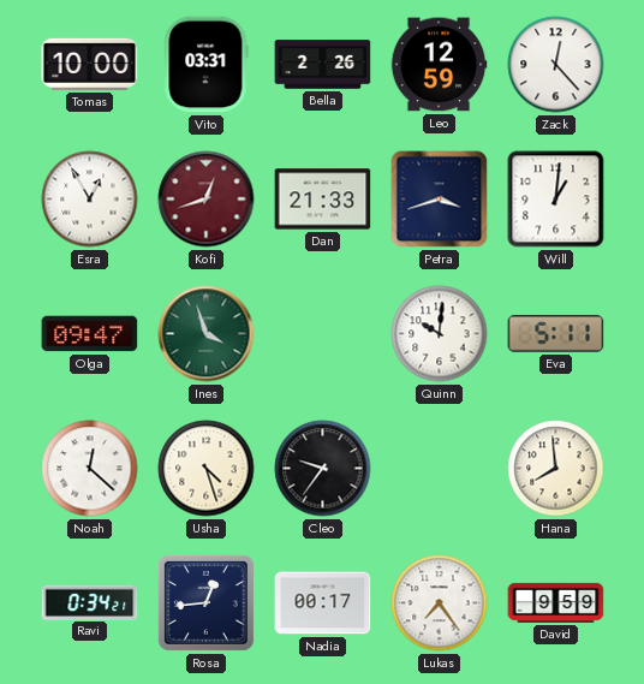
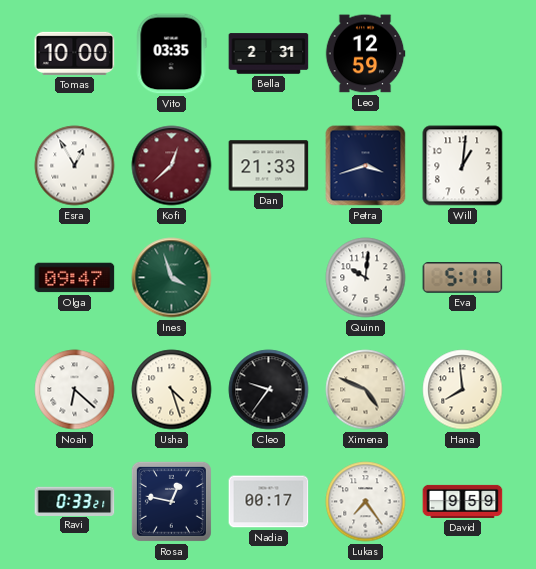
Vito: 03:31 -> 03:35 (171, 54)
Bella: 2:26 -> 2:31 (269, 54)
Zack: 12:23 -> none (556, 65)
Kofi: 12:42 -> 12:38 (172, 166)
Noah: 12:22 -> 6:22 (75, 390)
Ximena: none -> 4:49 (366, 390)
Ravi: 0:34 -> 0:33 (75, 501)
Rosa: 12:44 -> 12:47 (171, 501)
